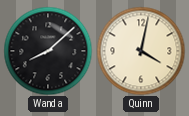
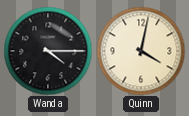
Wanda: 8:08 -> 4:15 (48, 51)
